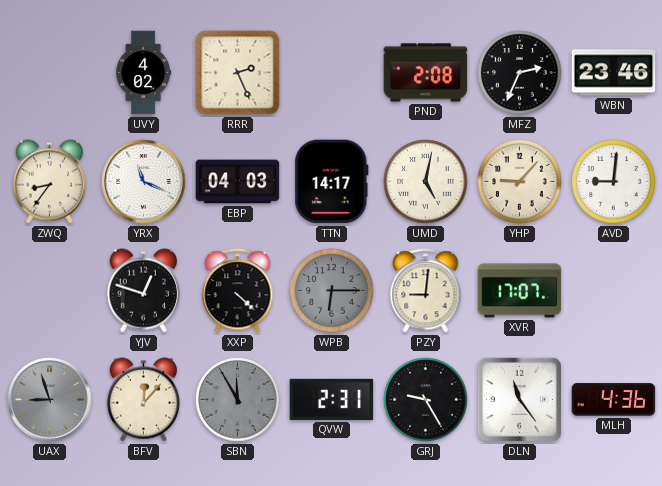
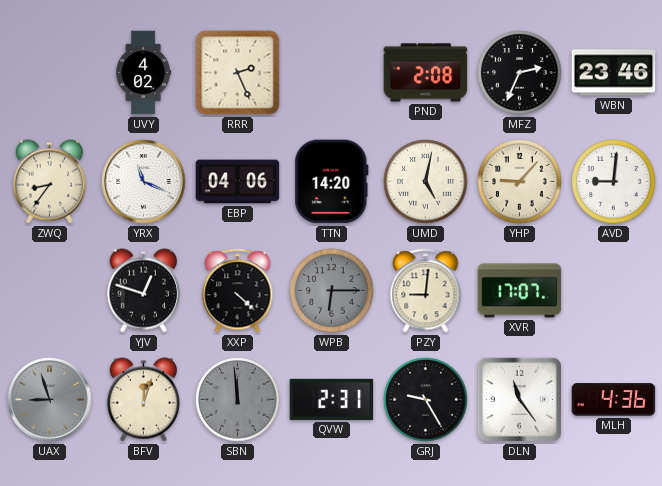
EBP: 04:03 -> 04:06 (238, 182)
TTN: 14:17 -> 14:20 (332, 182)
BFV: 12:07 -> 12:03 (143, 400)
SBN: 11:55 -> 11:59 (238, 400)
